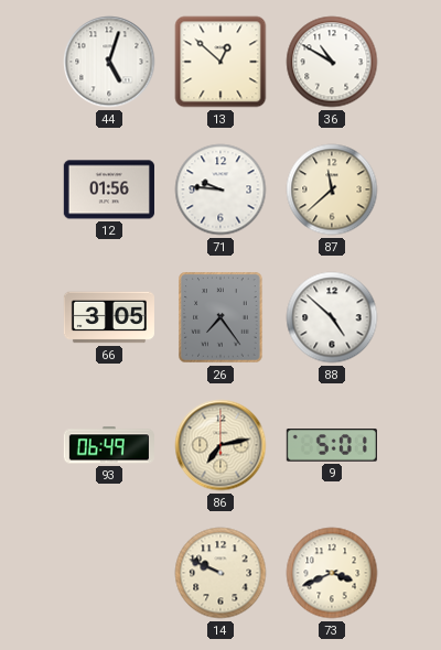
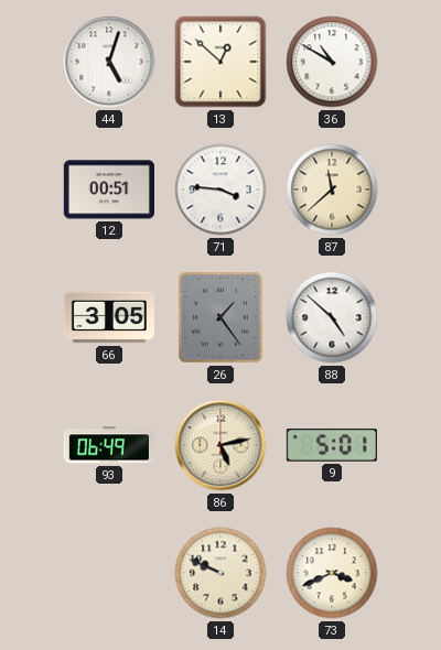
12: 01:56 -> 00:51 (109, 189)
71: 9:46 -> 3:46 (220, 189)
26: 7:24 -> 1:24 (220, 317)
86: 7:13 -> 5:13 (220, 445)
